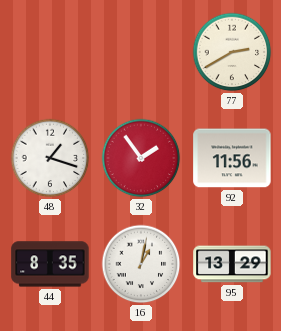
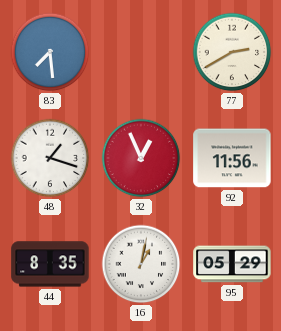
83: none -> 7:29 (50, 52)
32: 1:54 -> 12:56 (141, 158)
95: 13:29 -> 05:29 (232, 264)
